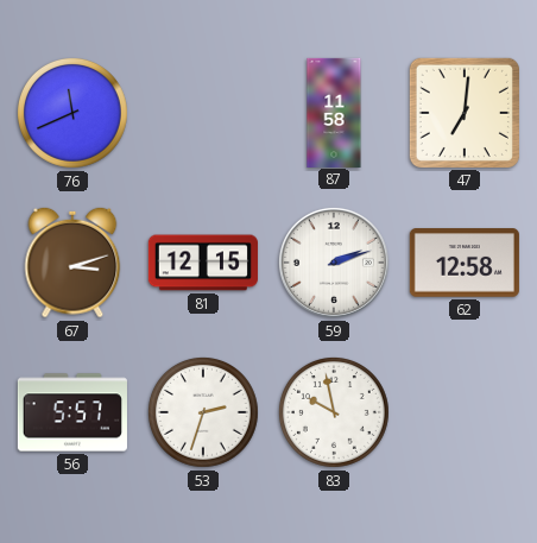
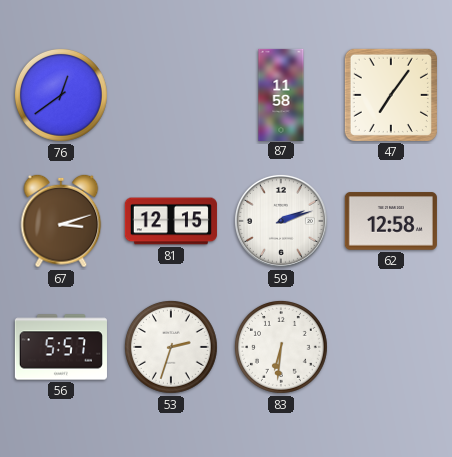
76: 11:41 -> 12:39 (61, 95)
47: 7:01 -> 7:06 (391, 95)
83: 9:58 -> 6:31 (281, 347)
